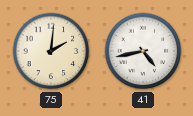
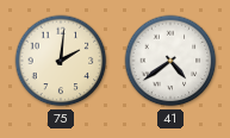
41: 4:43 -> 4:39 (170, 61)
